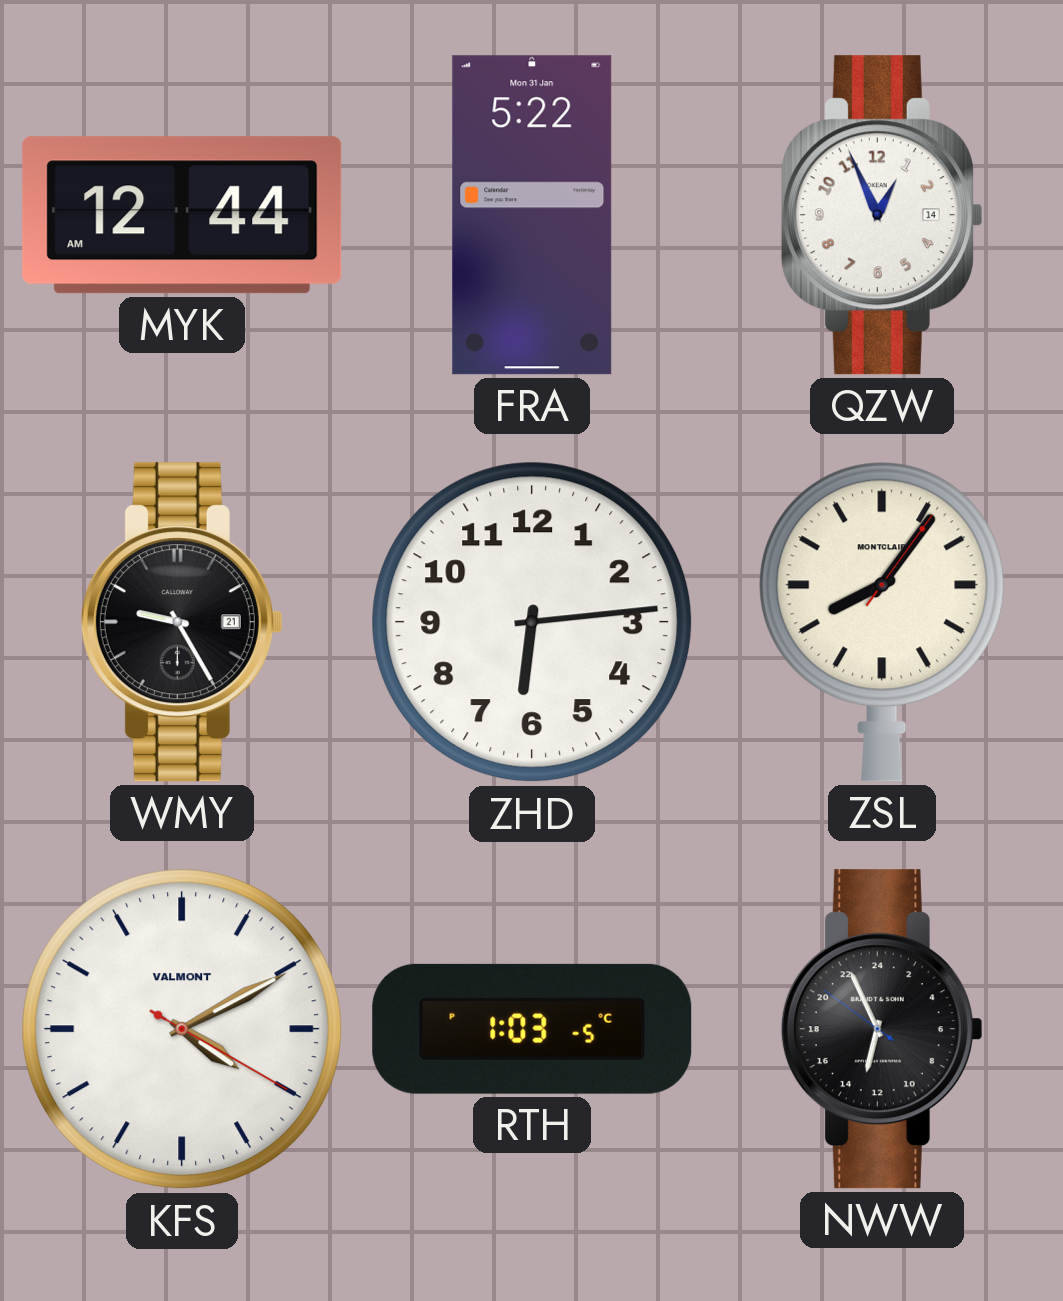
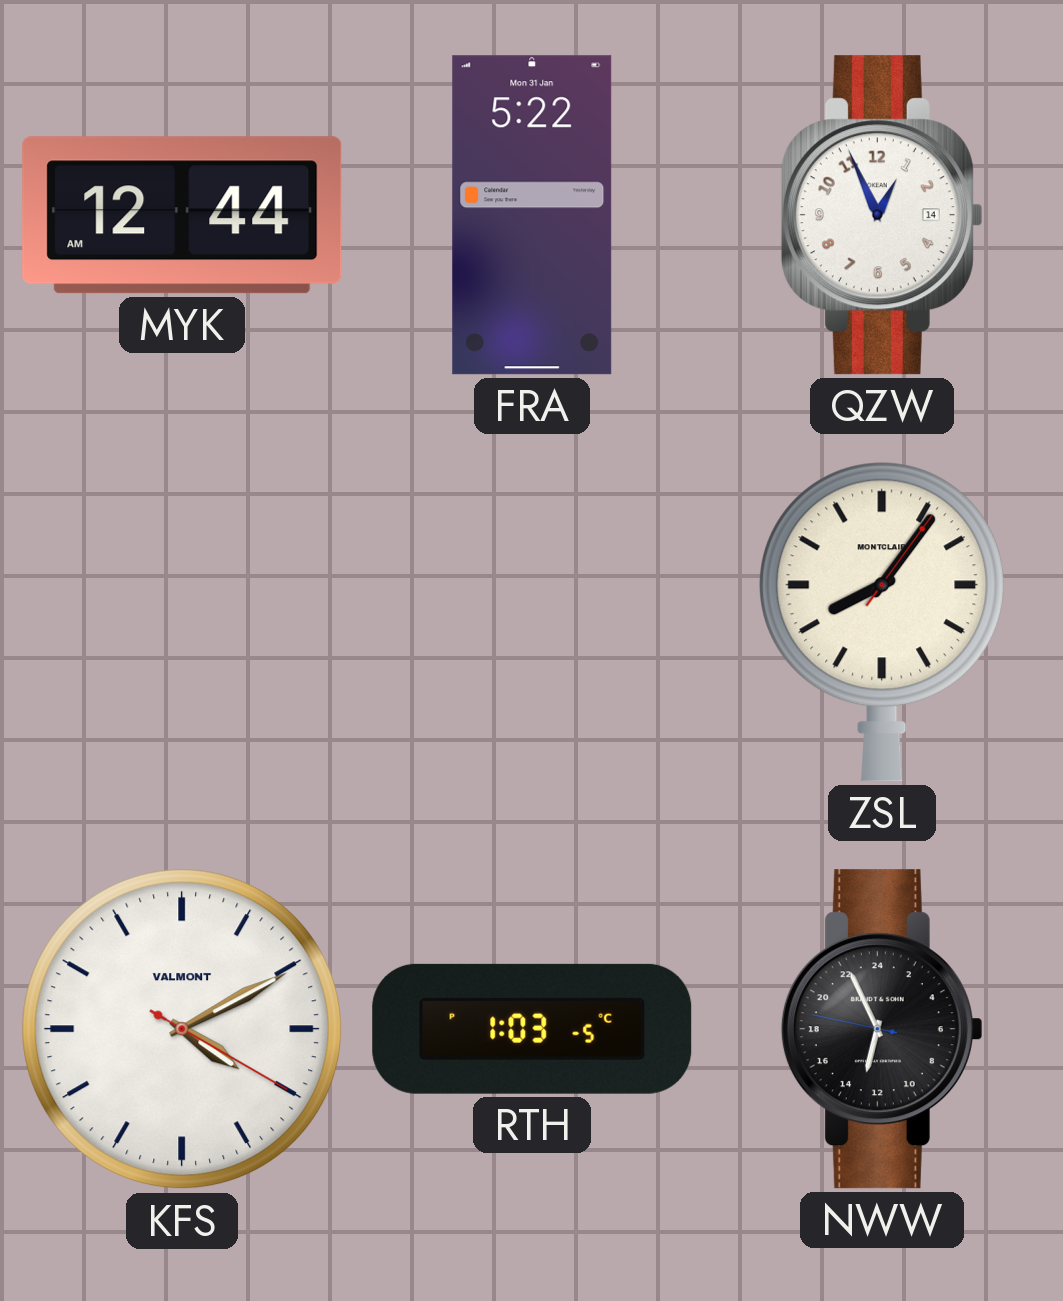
WMY: 9:25 -> none (182, 622)
ZHD: 6:14 -> none (532, 622)
NWW: 12:55:51 -> 12:55:47 (882, 1029)
